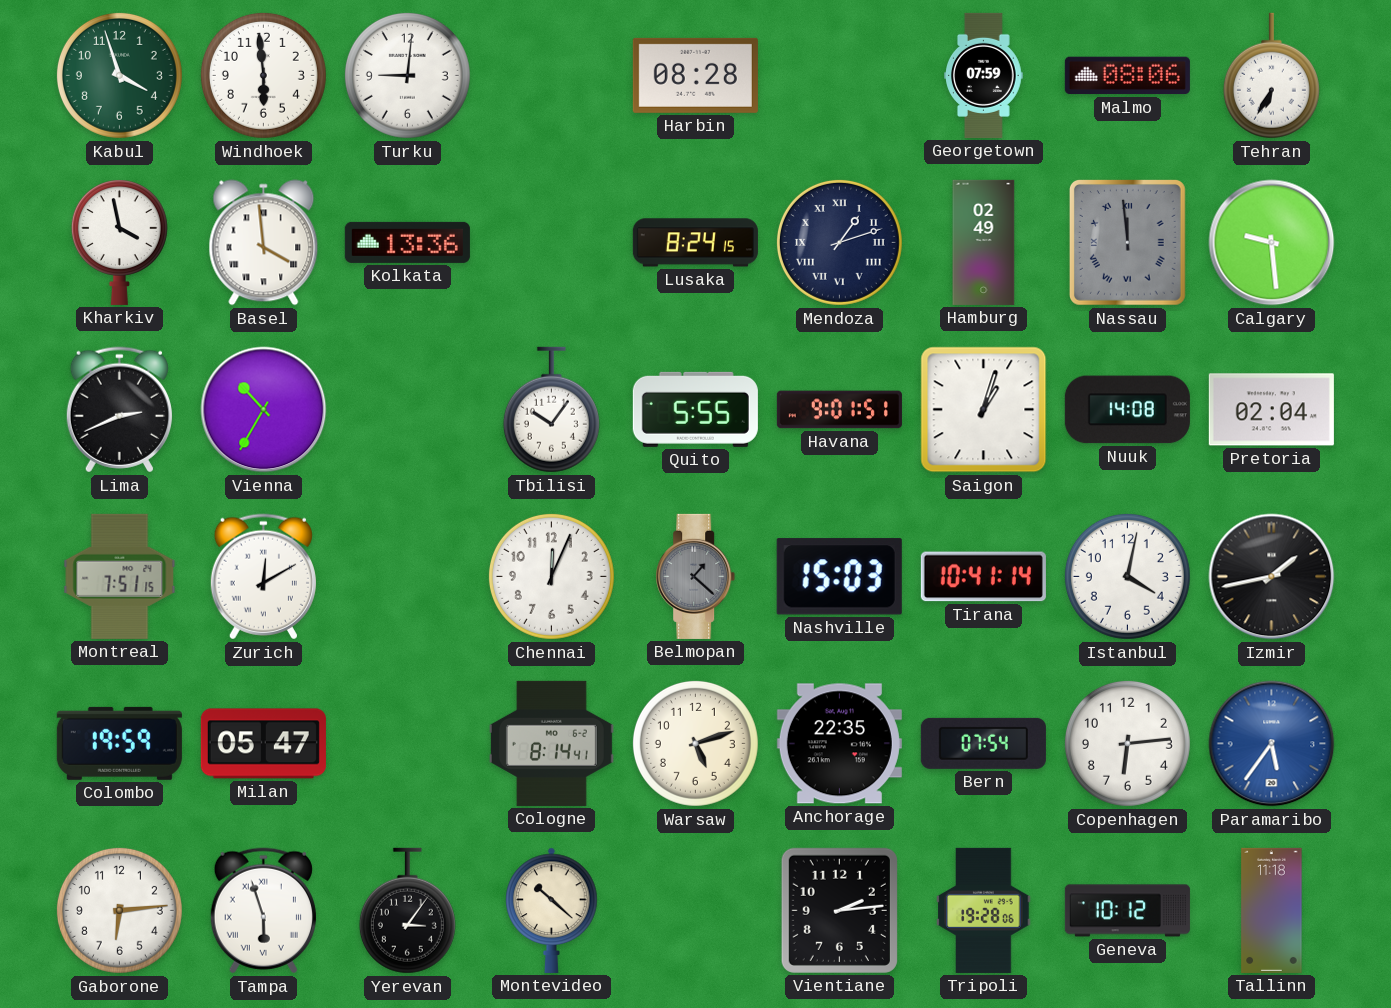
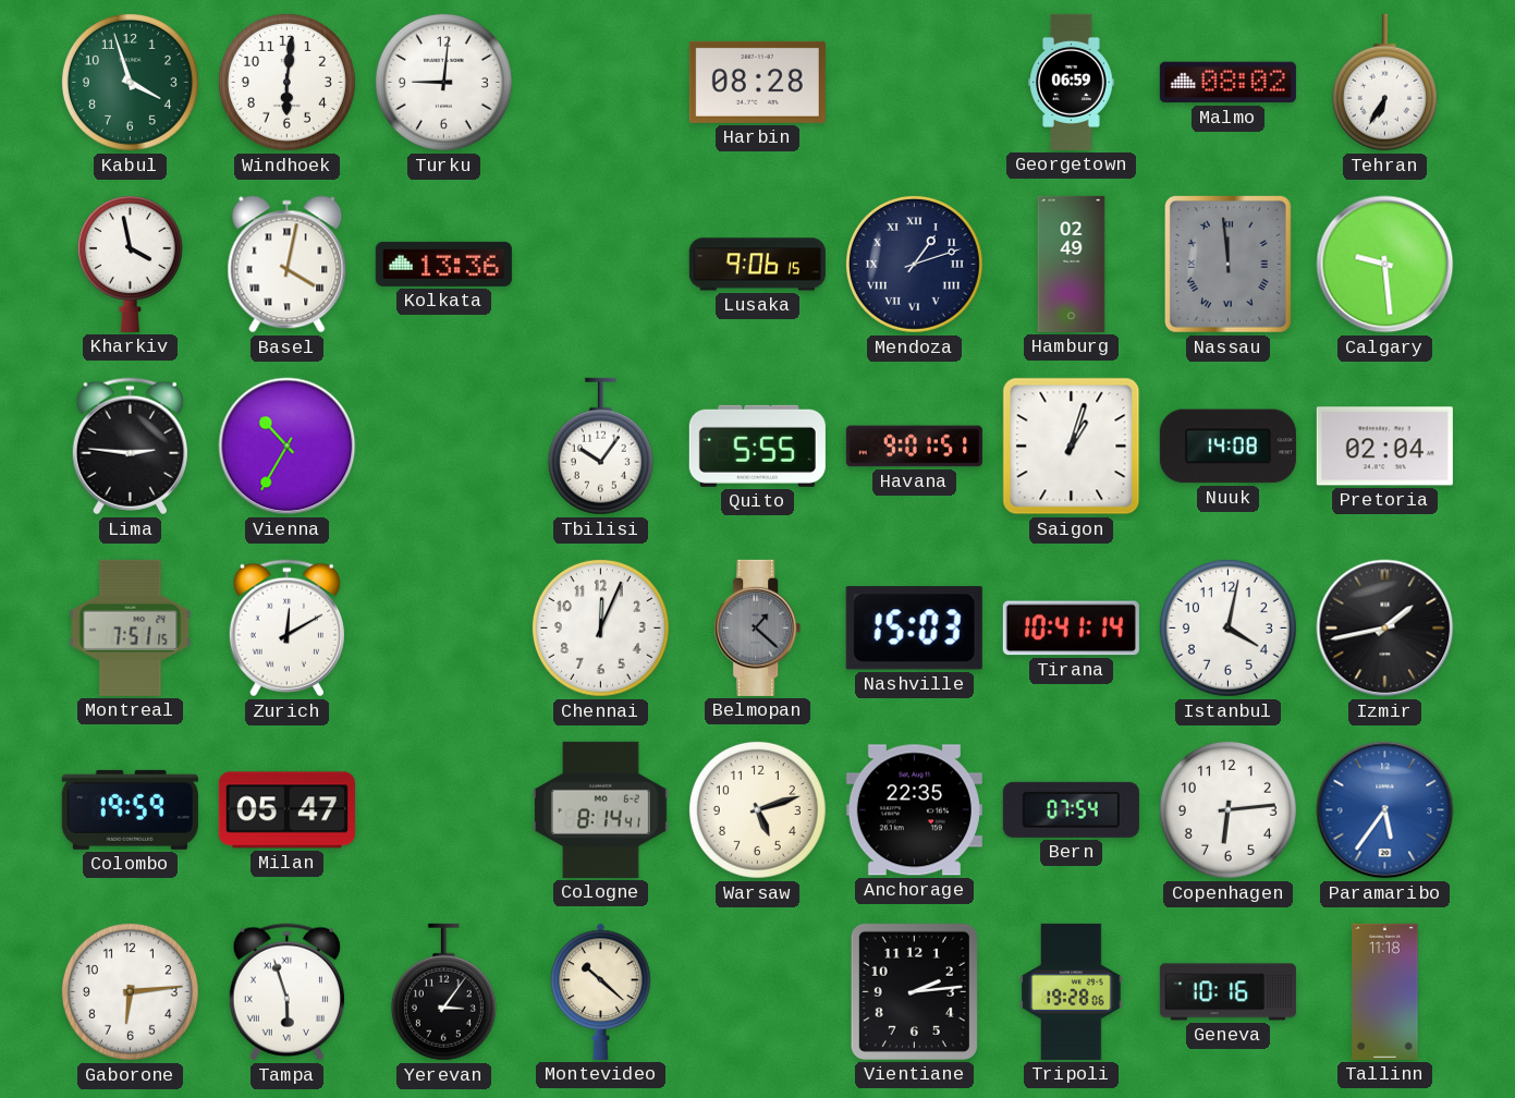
Windhoek: 5:59 -> 6:01 (286, 82)
Georgetown: 07:59 -> 06:59 (1072, 82)
Malmo: 08:06 -> 08:02 (1227, 83)
Basel: 3:59 -> 4:02 (288, 265)
Lusaka: 8:24 -> 9:06 (757, 265)
Lima: 2:41 -> 2:46 (130, 447)
Geneva: 10:12 -> 10:16 (1227, 992)
